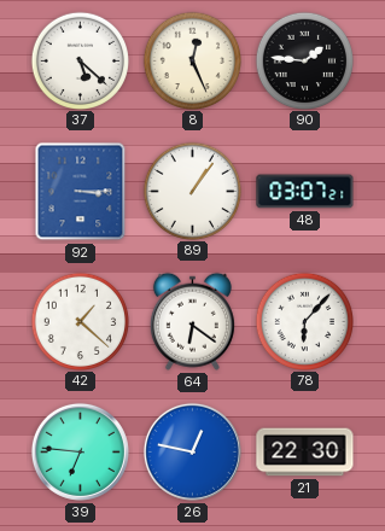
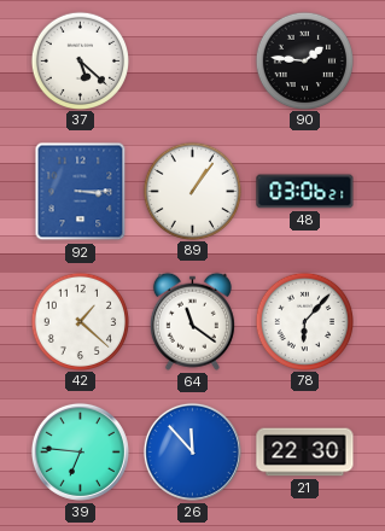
8: 12:26 -> none (192, 60)
48: 03:07 -> 03:06 (305, 192)
64: 6:21 -> 11:21 (192, 321)
26: 12:47 -> 11:53 (192, 451)
